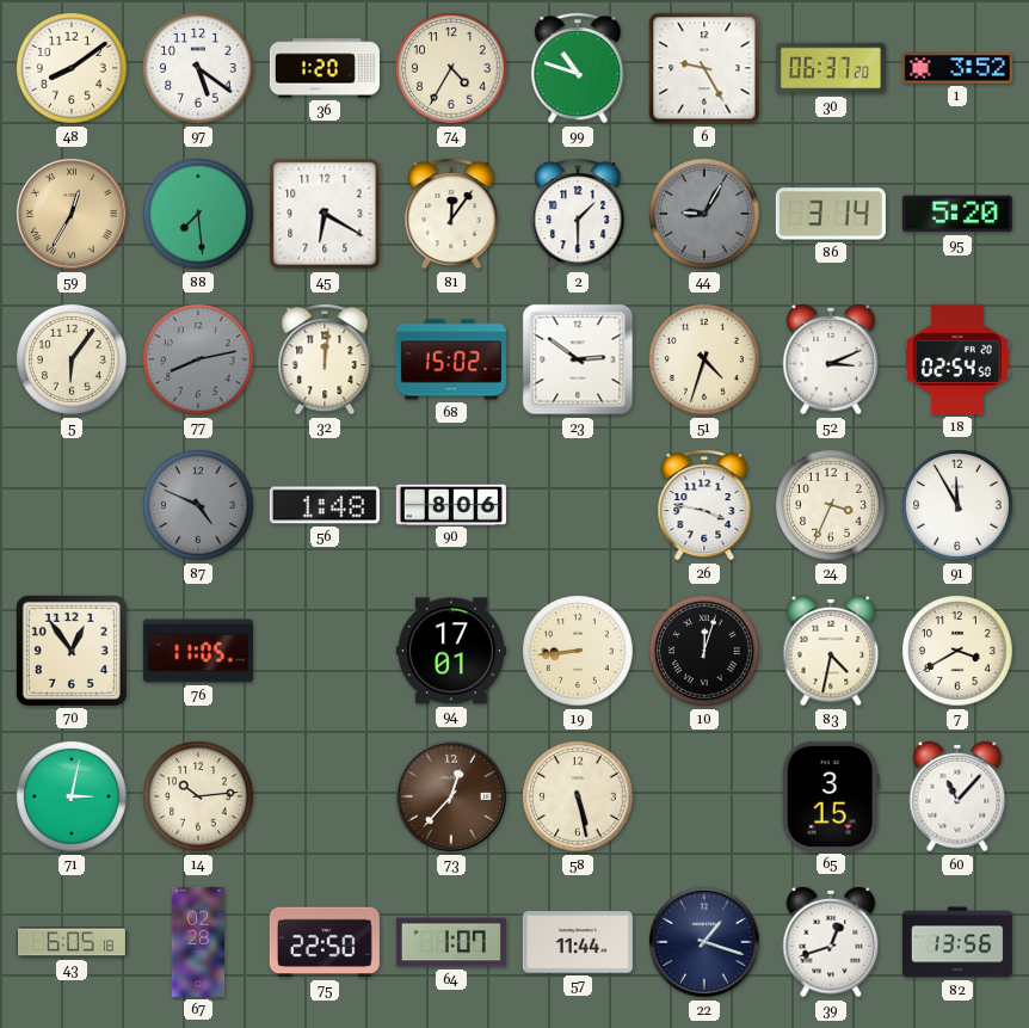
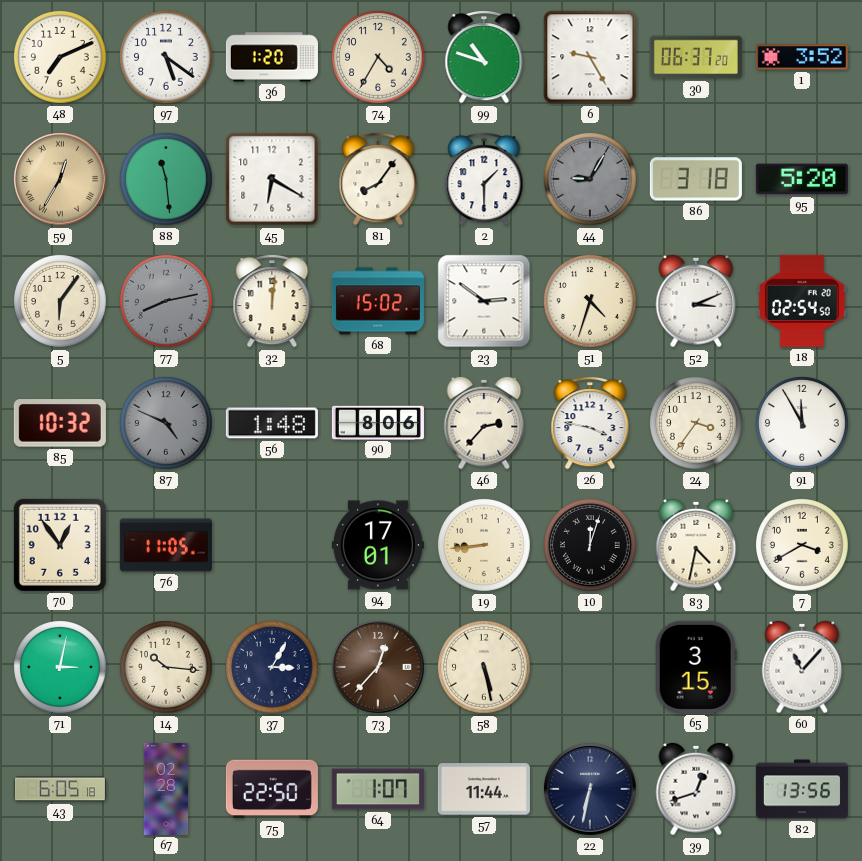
48: 8:09 -> 7:11 (61, 58)
88: 7:29 -> 11:29 (167, 180)
81: 12:06 -> 8:06 (378, 180)
86: 3:14 -> 3:18 (696, 179)
85: none -> 10:32 (60, 423)
46: none -> 2:37 (484, 423)
24: 3:34 -> 3:36 (697, 424)
14: 10:14 -> 10:16 (167, 668)
37: none -> 3:05 (273, 668)
22: 1:18 -> 6:32 (590, 789)
